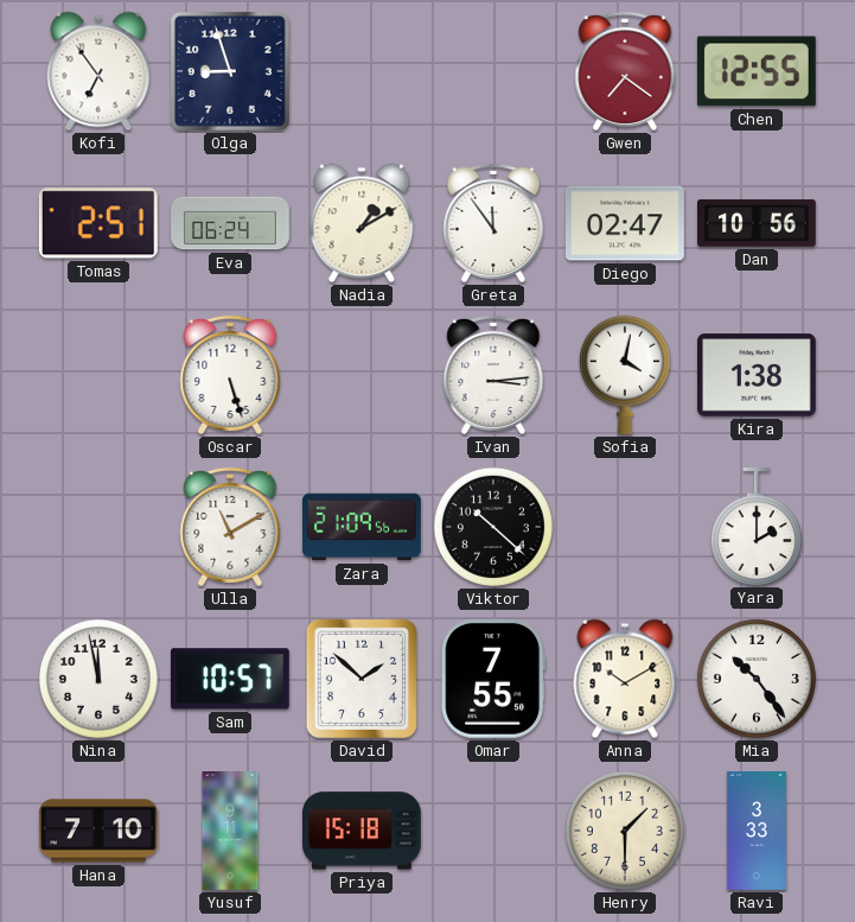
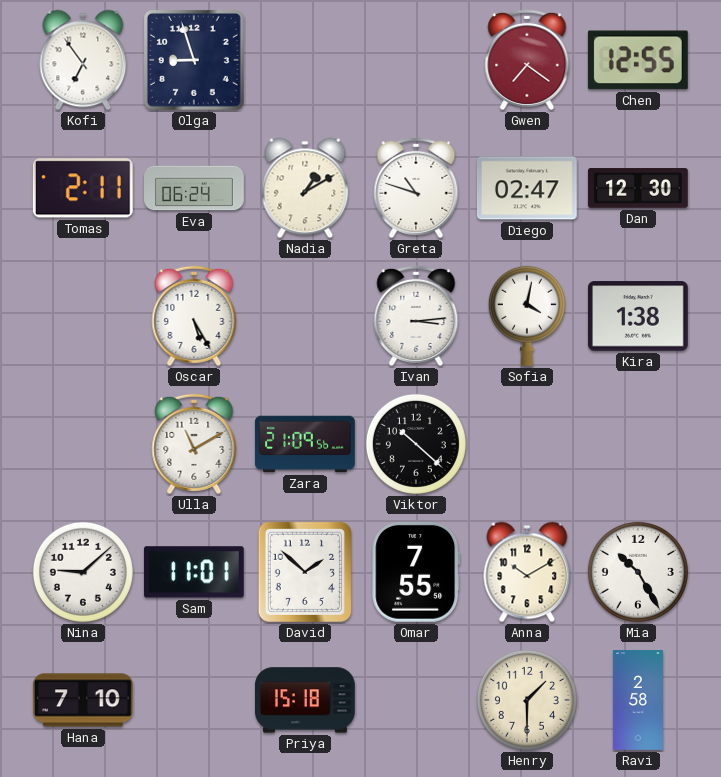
Tomas: 2:51 -> 2:11 (83, 188)
Greta: 11:54 -> 10:48 (416, 188)
Dan: 10:56 -> 12:30 (639, 188)
Oscar: 5:27 -> 5:25 (194, 316)
Yara: 2:00 -> none (757, 527)
Nina: 11:58 -> 9:08 (83, 572)
Sam: 10:57 -> 11:01 (194, 572)
Mia: 10:24 -> 10:25 (638, 572)
Yusuf: 9:11 -> none (230, 831)
Ravi: 3:33 -> 2:58 (638, 700)
